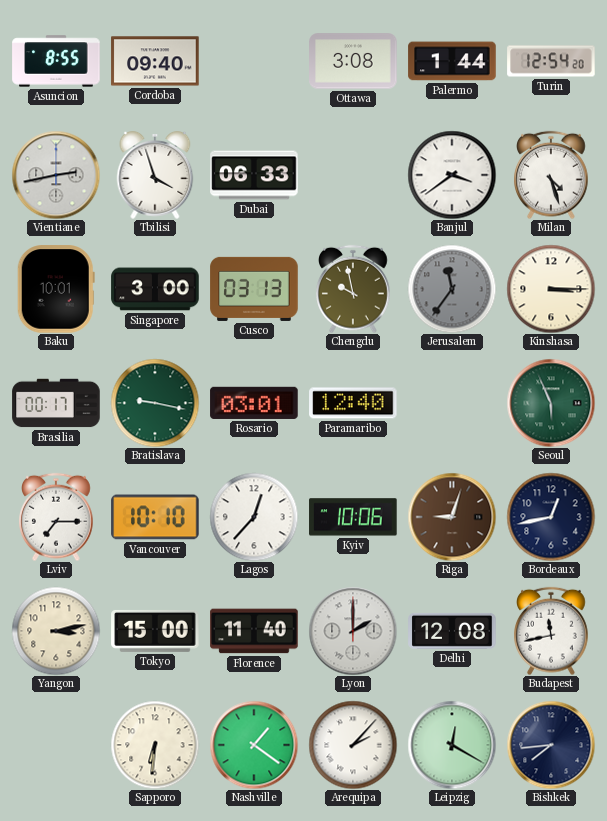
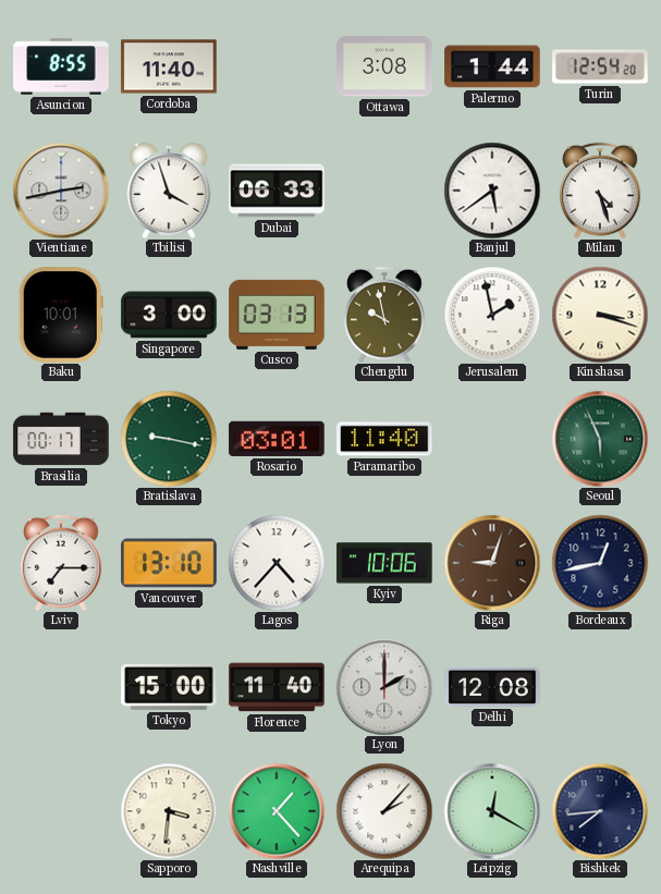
Cordoba: 09:40 -> 11:40 (169, 66)
Banjul: 3:39 -> 5:39 (492, 191)
Jerusalem: 11:36 -> 1:58 (492, 315)
Jerusalem dial: grey -> white (492, 315)
Kinshasa: 3:15 -> 3:18 (600, 315)
Paramaribo: 12:40 -> 11:40 (384, 439)
Vancouver: 10:10 -> 13:10 (169, 563)
Lagos: 12:37 -> 4:37 (277, 563)
Yangon: 3:13 -> none (56, 631)
Budapest: 11:43 -> none (552, 631)
Sapporo: 6:31 -> 3:31 (169, 811)
Nashville: 1:21 -> 1:23 (277, 811)
